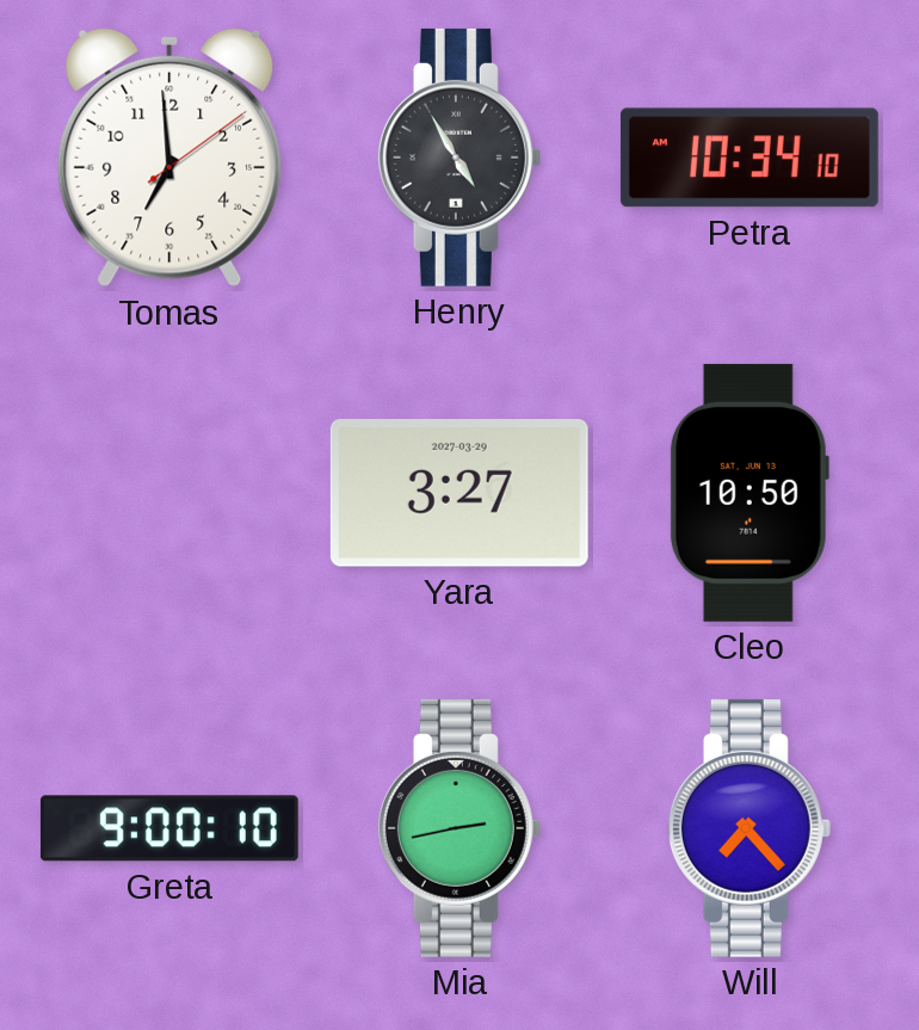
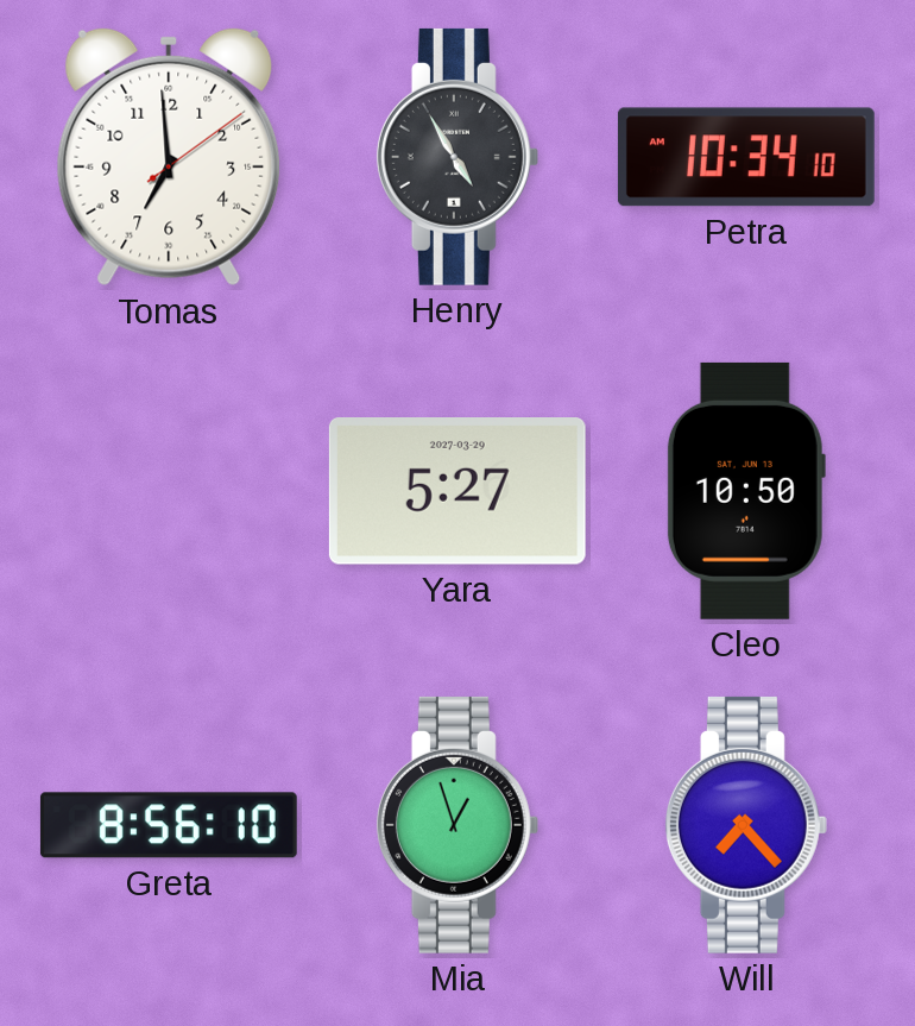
Yara: 3:27 -> 5:27 (457, 492)
Greta: 9:00 -> 8:56 (169, 825)
Mia: 2:43 -> 12:57 (457, 825)
